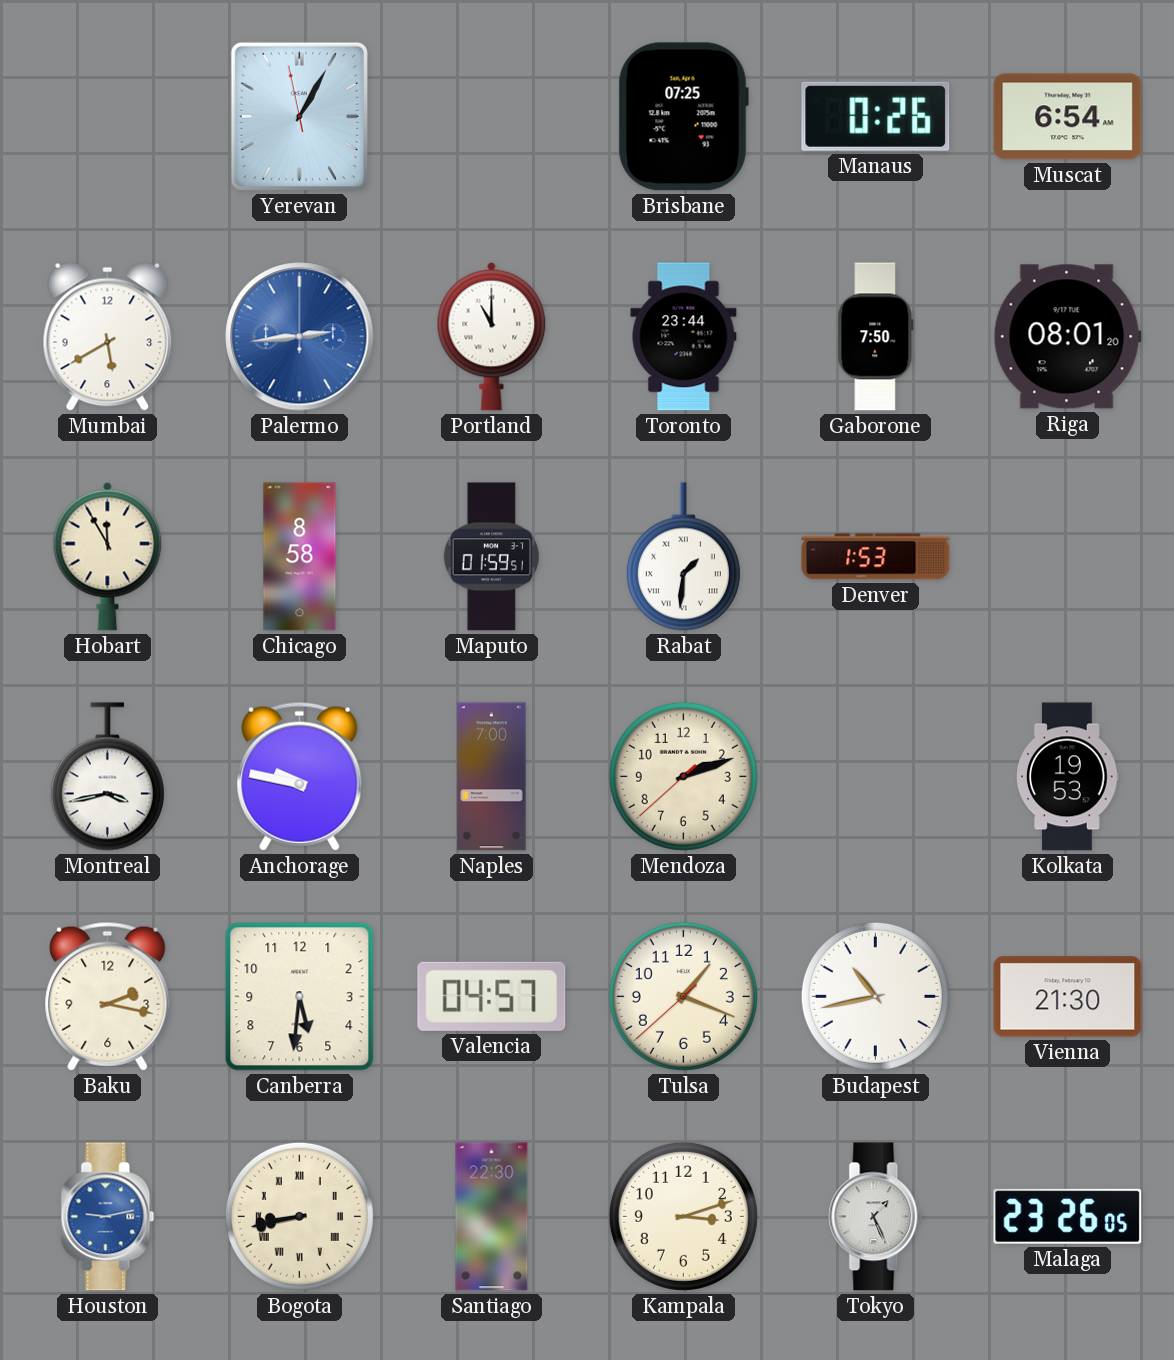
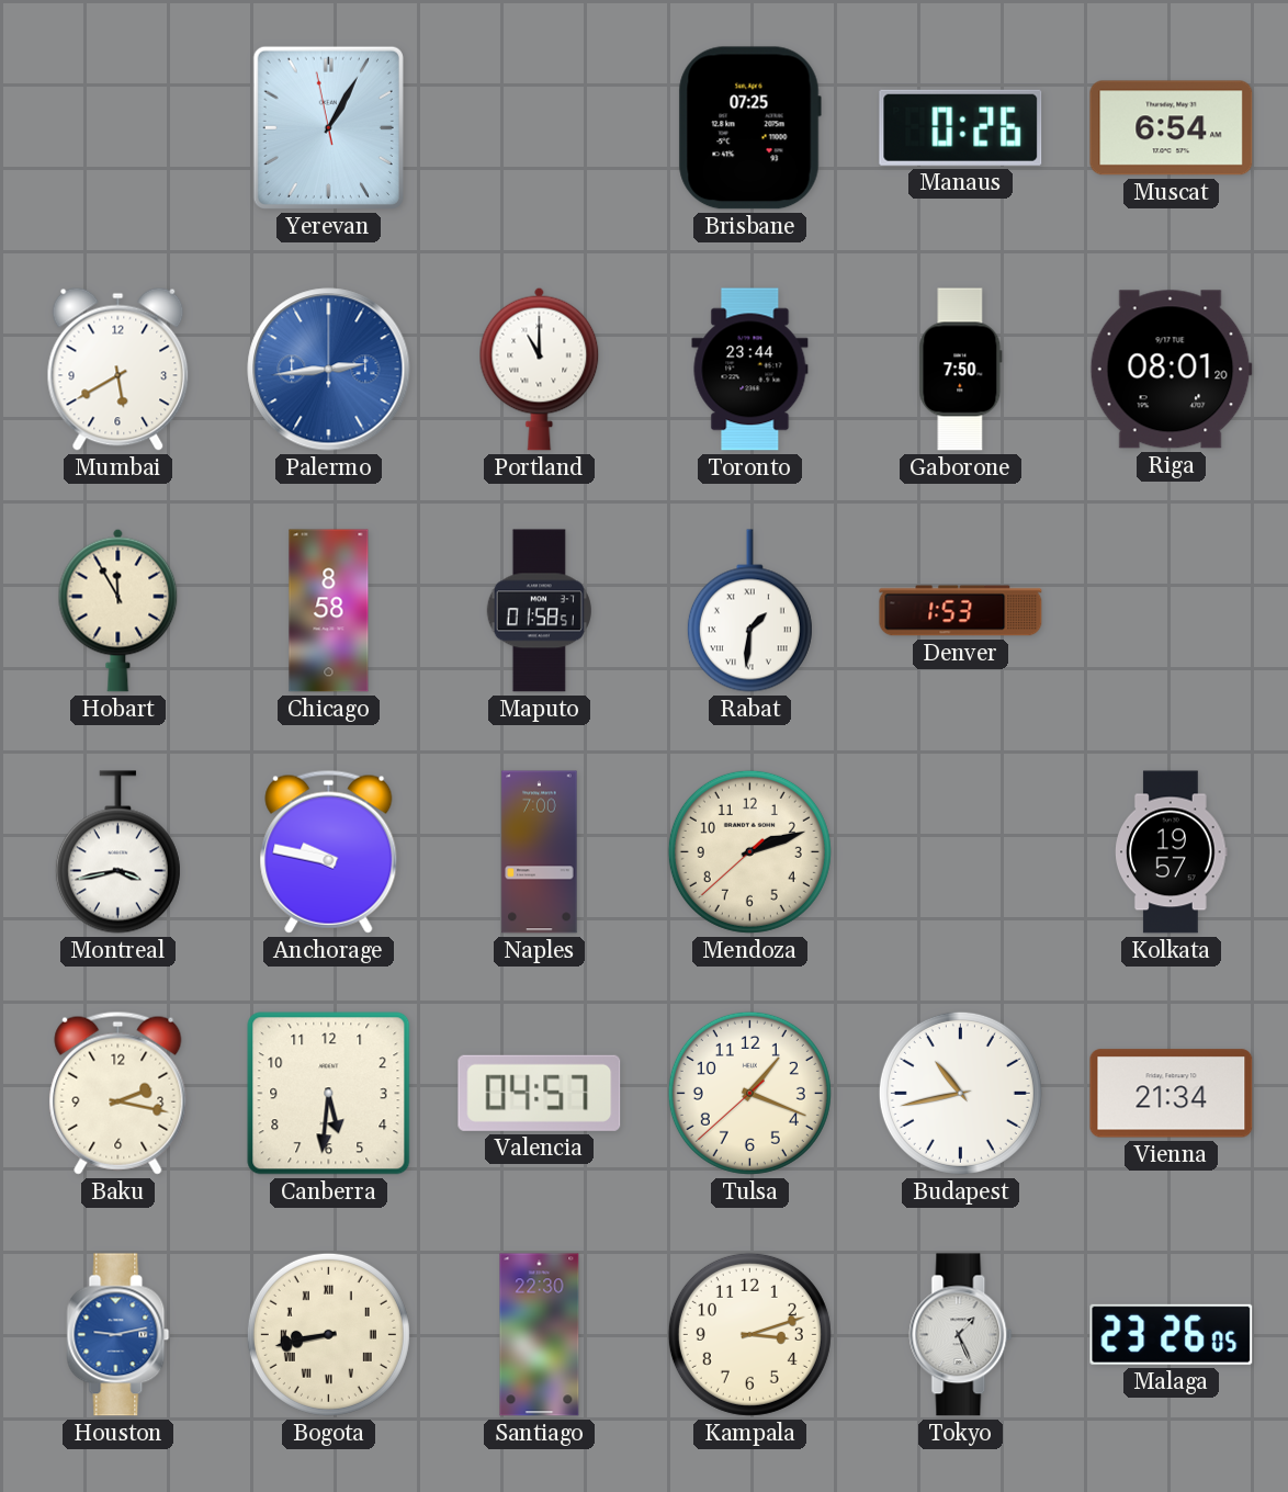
Maputo: 01:59 -> 01:58 (539, 611)
Kolkata: 19:53 -> 19:57 (1172, 852)
Vienna: 21:30 -> 21:34 (1172, 1094)
